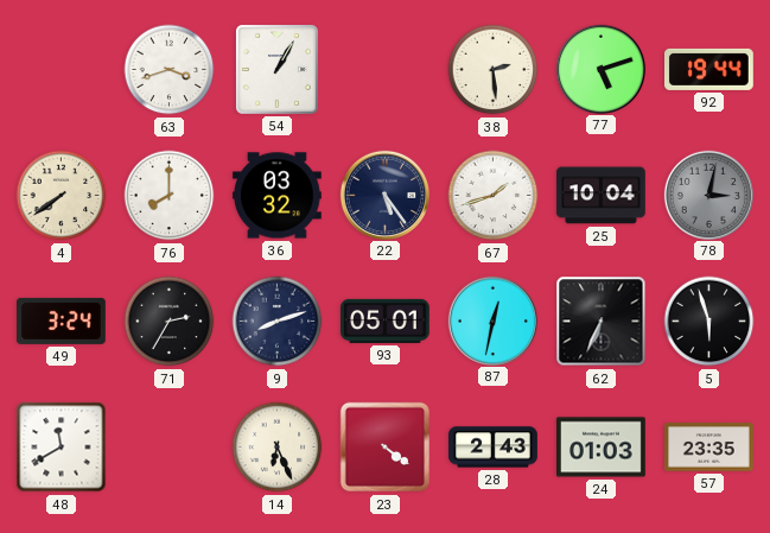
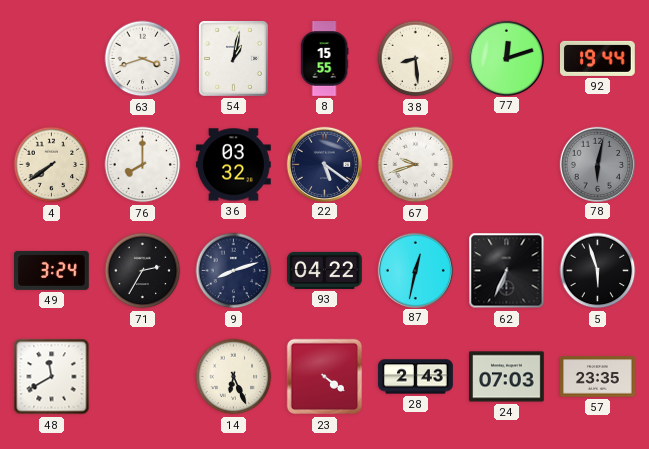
54: 1:05 -> 1:02 (233, 59)
8: none -> 15:55 (324, 59)
38: 2:29 -> 8:29 (416, 59)
77: 5:12 -> 12:12 (506, 58)
22: 5:24 -> 5:21 (324, 164)
67: 1:42 -> 9:42 (416, 165)
25: 10:04 -> none (602, 196)
78: 3:02 -> 6:02 (597, 164)
93: 05:01 -> 04:22 (325, 270)
24: 01:03 -> 07:03 (507, 377)
